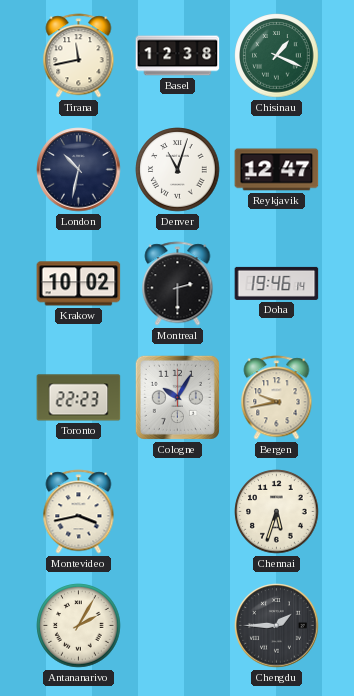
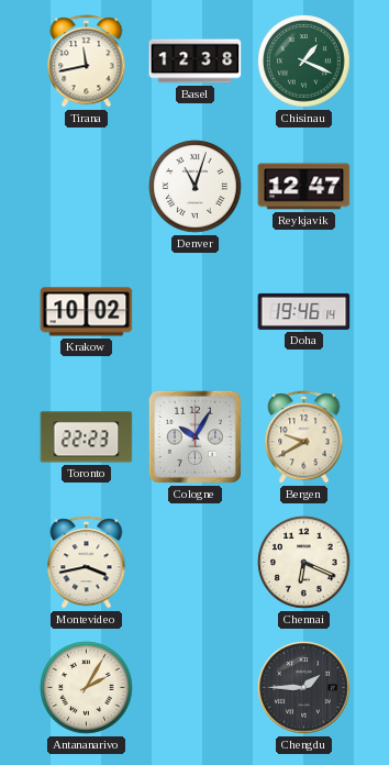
London: 10:32 -> none (79, 170)
Montreal: 2:30 -> none (178, 284)
Bergen: 9:43 -> 9:40 (304, 437)
Chennai: 5:33 -> 6:19 (304, 563)
